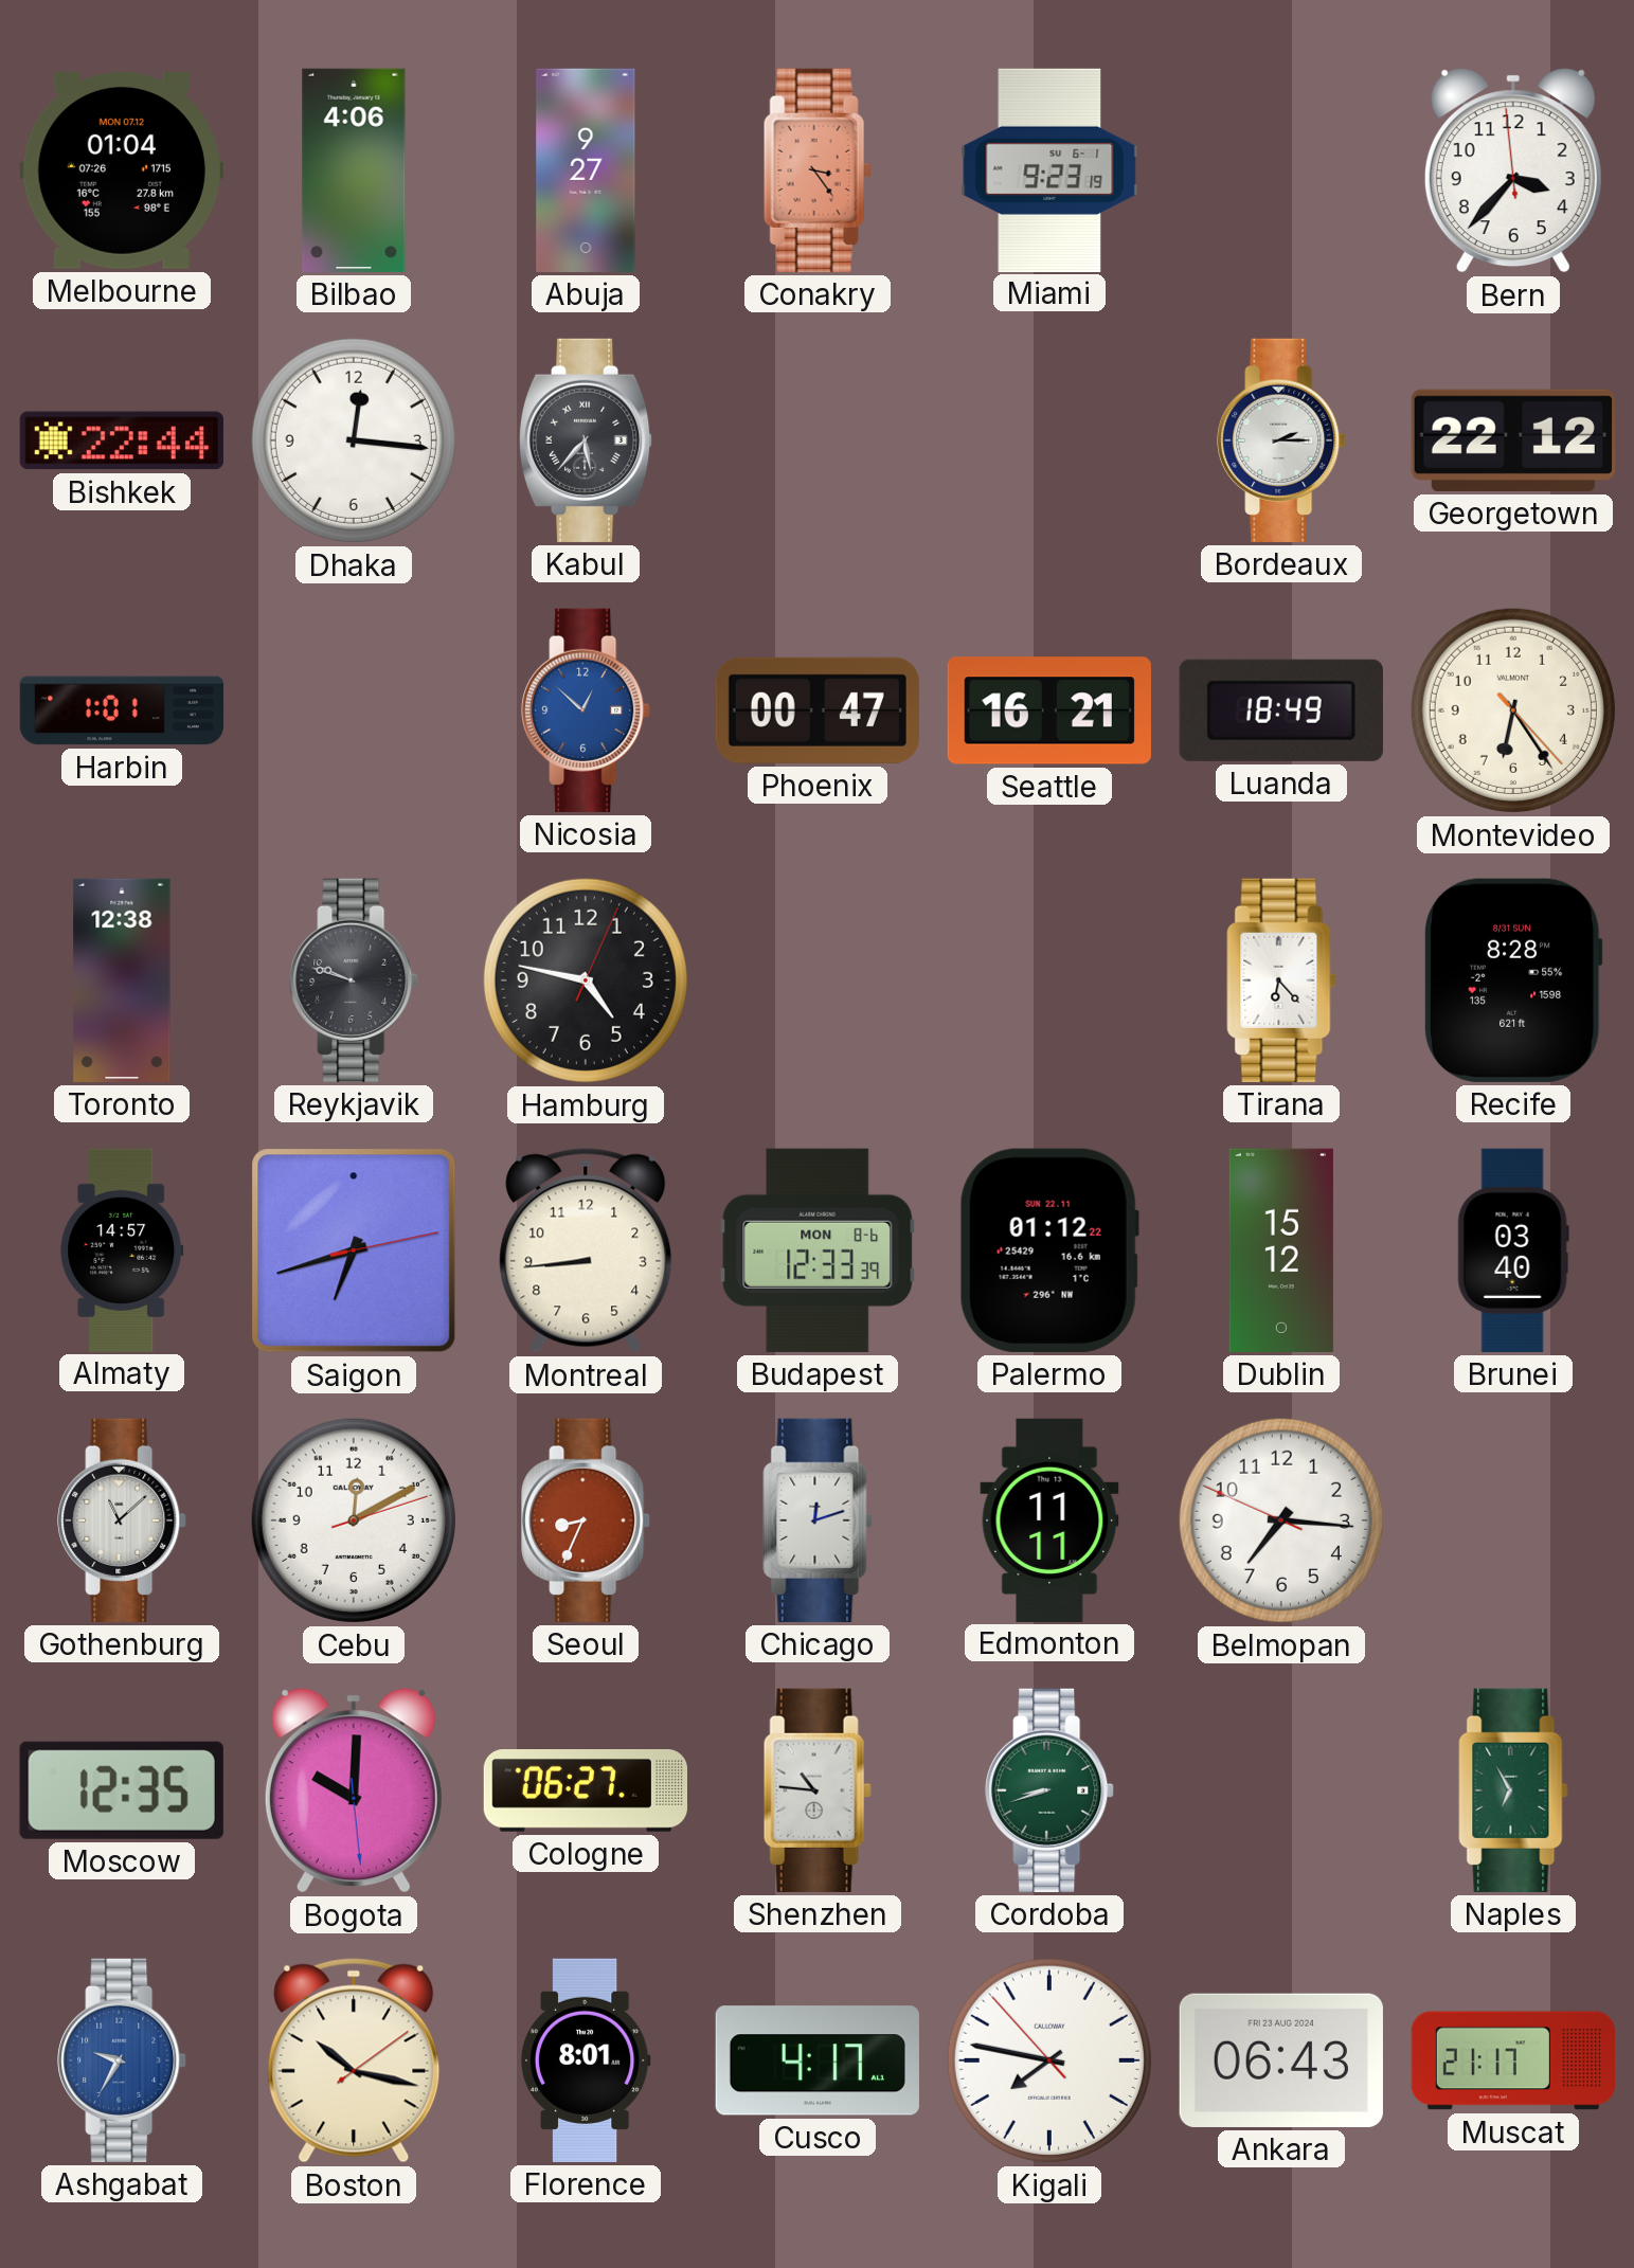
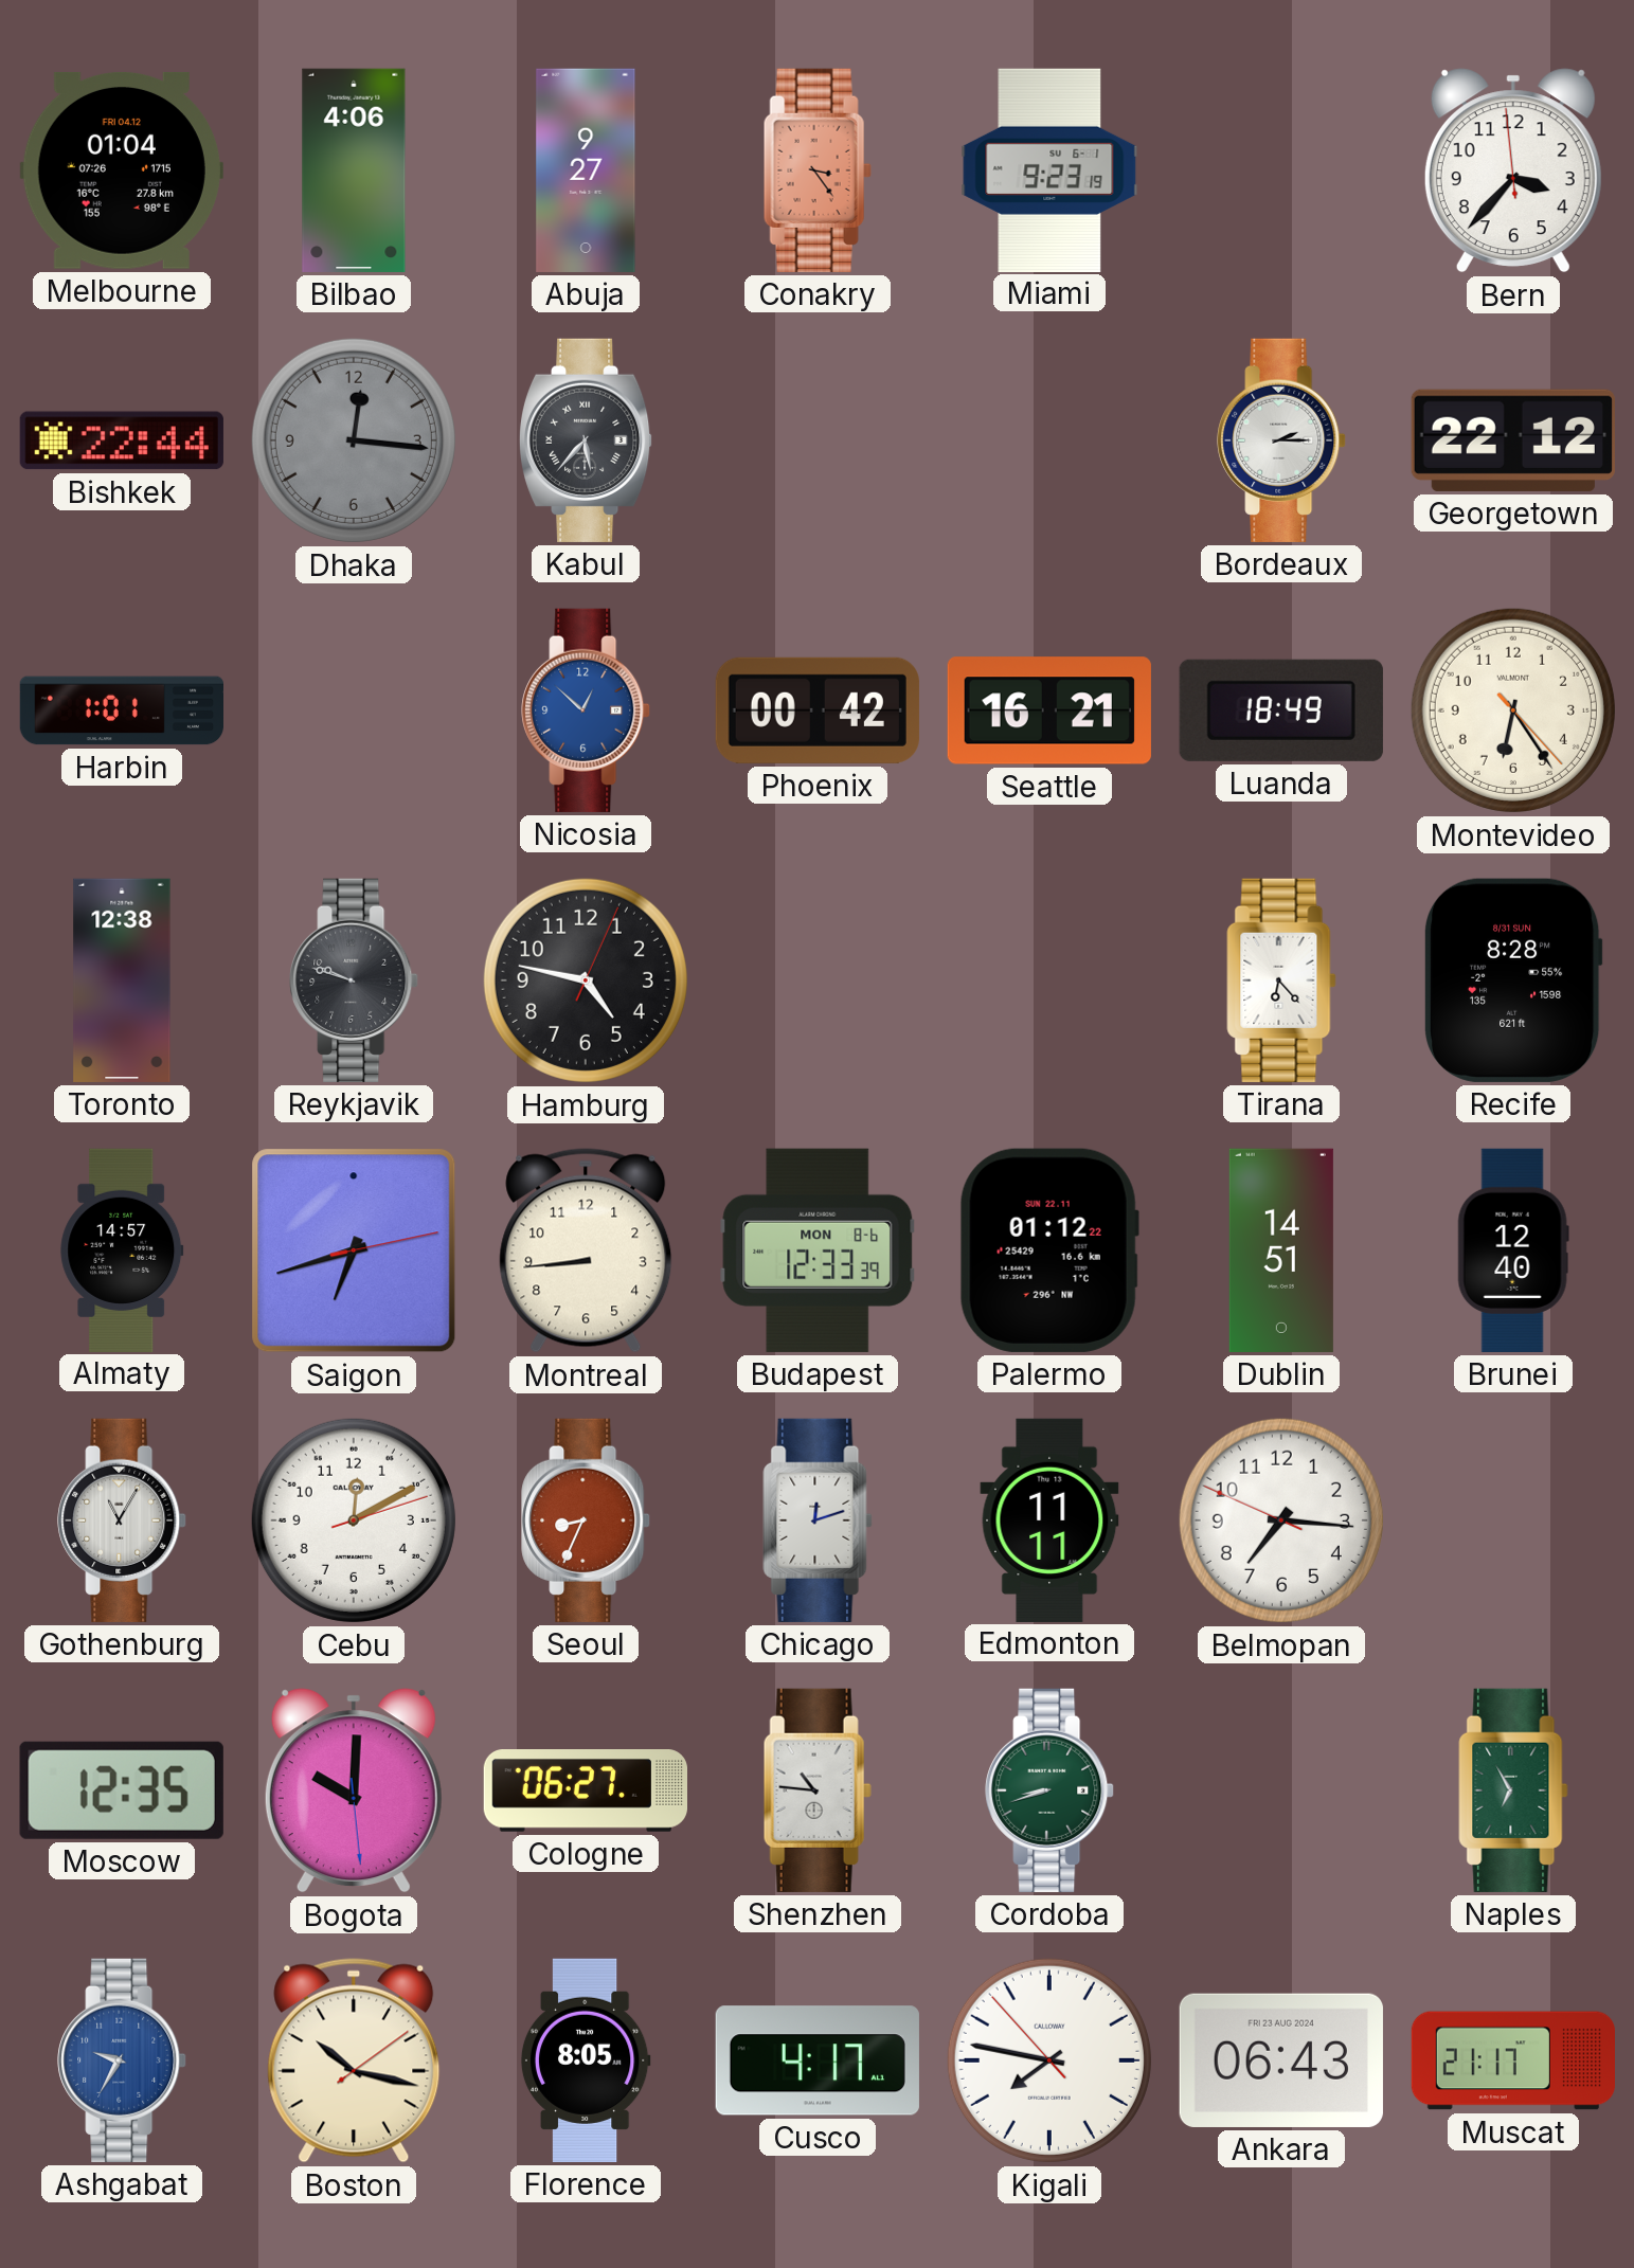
Melbourne date: MON 07.12 -> FRI 04.12 (122, 170)
Dhaka dial: white -> grey (354, 440)
Phoenix: 00:47 -> 00:42 (818, 710)
Dublin: 15:12 -> 14:51 (1281, 1250)
Brunei: 03:40 -> 12:40 (1513, 1250)
Gothenburg: 11:08 -> 11:05 (122, 1520)
Florence: 8:01 -> 8:05 (586, 2060)
